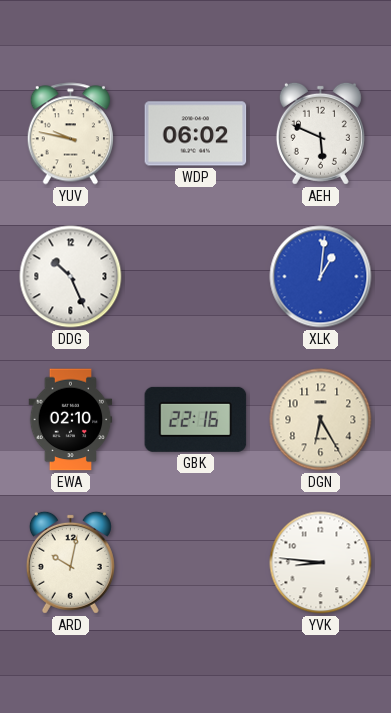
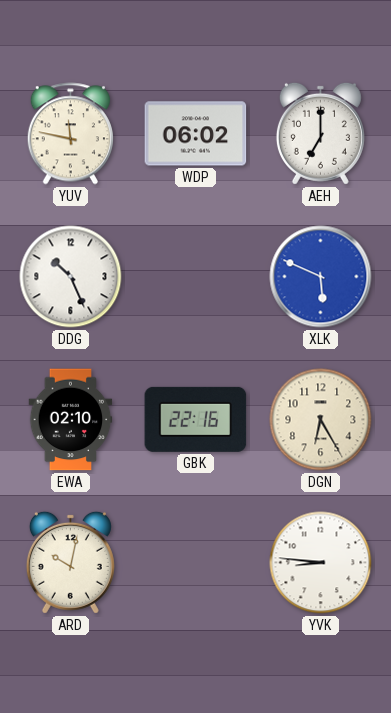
YUV: 9:47 -> 11:47 (70, 134)
AEH: 5:49 -> 7:00 (320, 133)
XLK: 1:01 -> 5:49 (321, 277)
